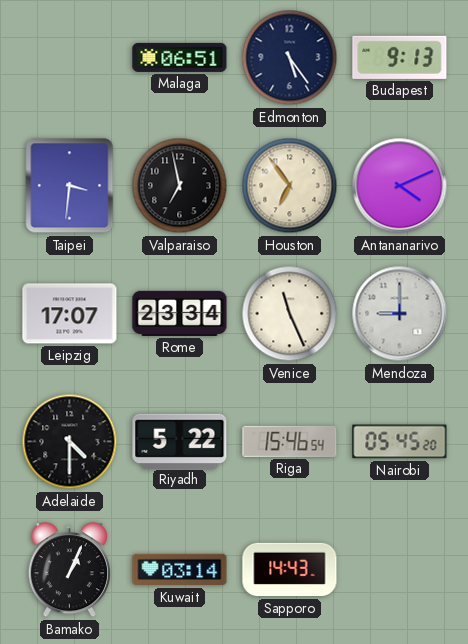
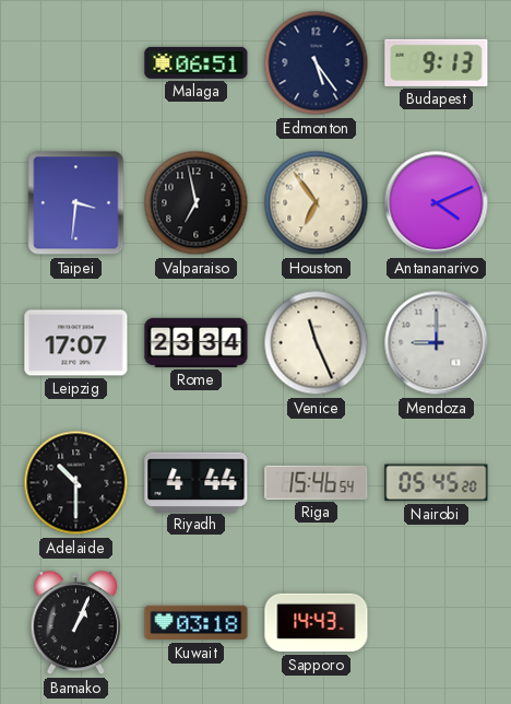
Adelaide: 4:30 -> 10:30 (76, 483)
Riyadh: 5:22 -> 4:44 (197, 482)
Kuwait: 03:14 -> 03:18 (197, 623)
